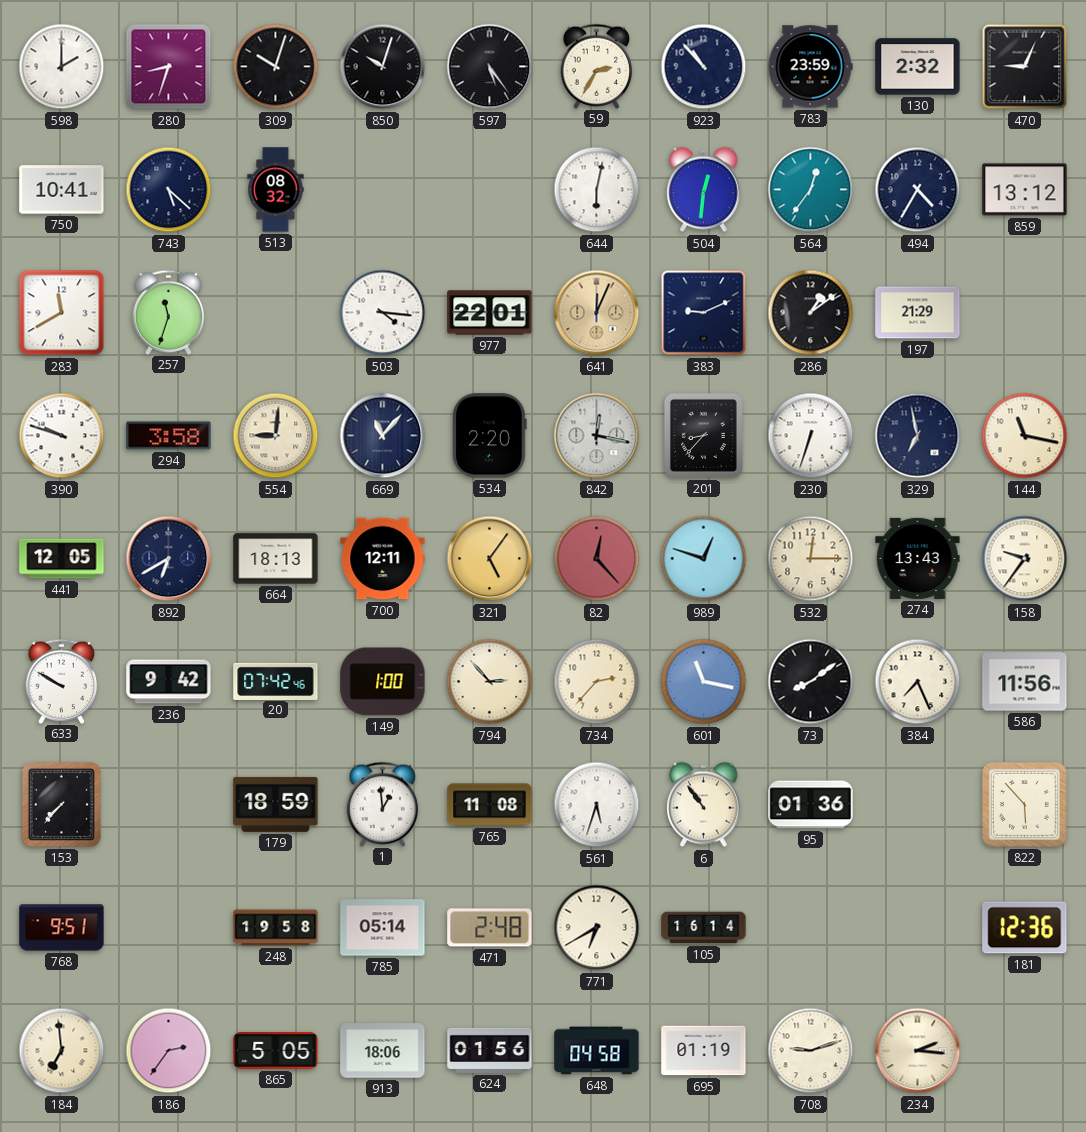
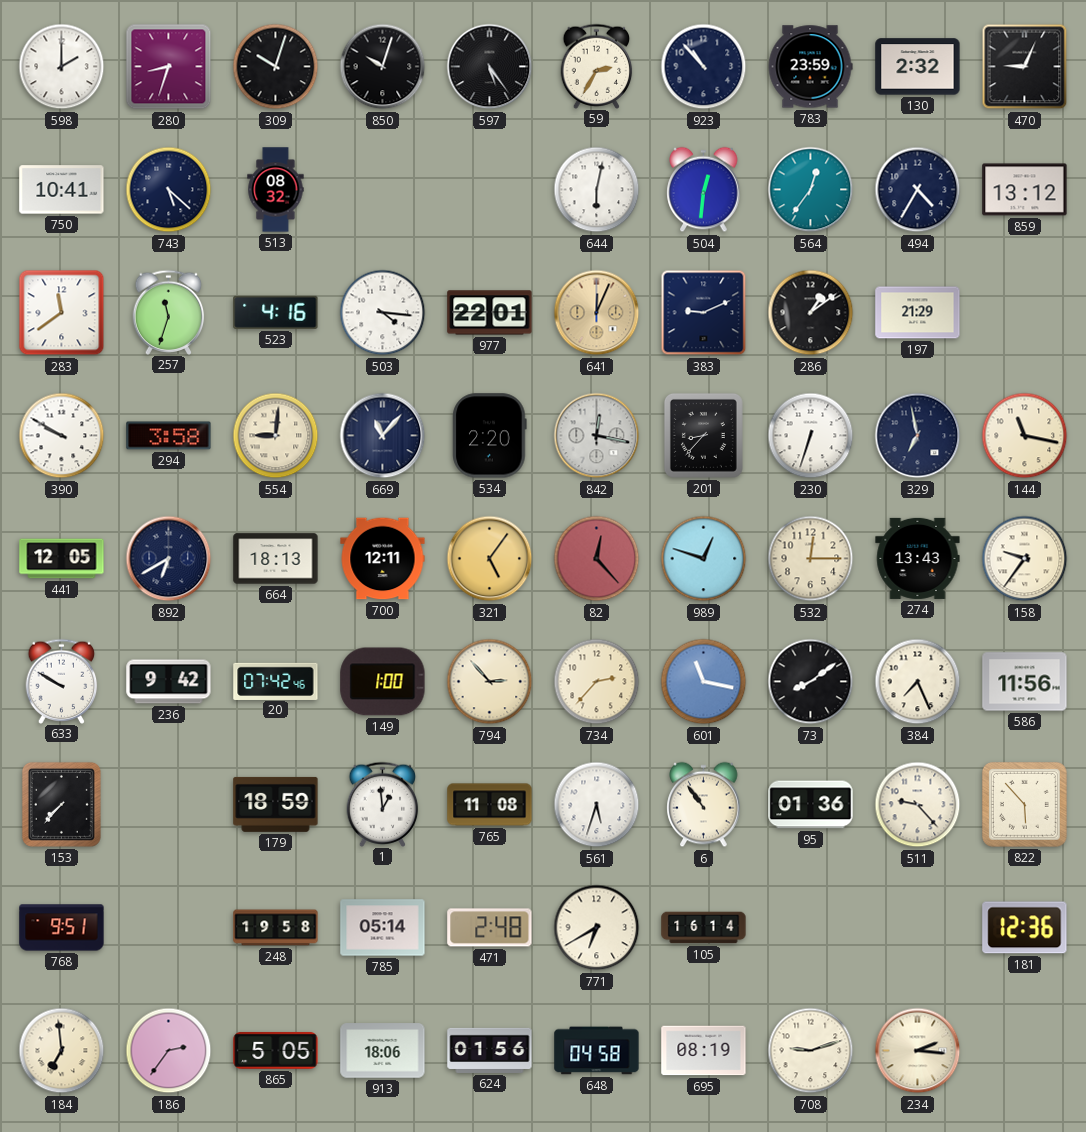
283: 11:40 -> 11:39 (62, 313)
523: none -> 4:16 (276, 312)
390: 9:48 -> 9:50 (62, 436)
511: none -> 9:23 (918, 805)
695: 01:19 -> 08:19 (704, 1051)
